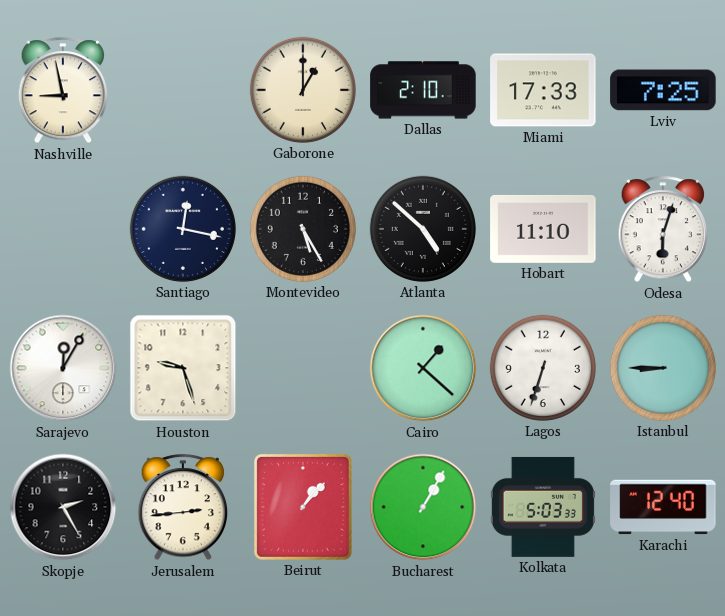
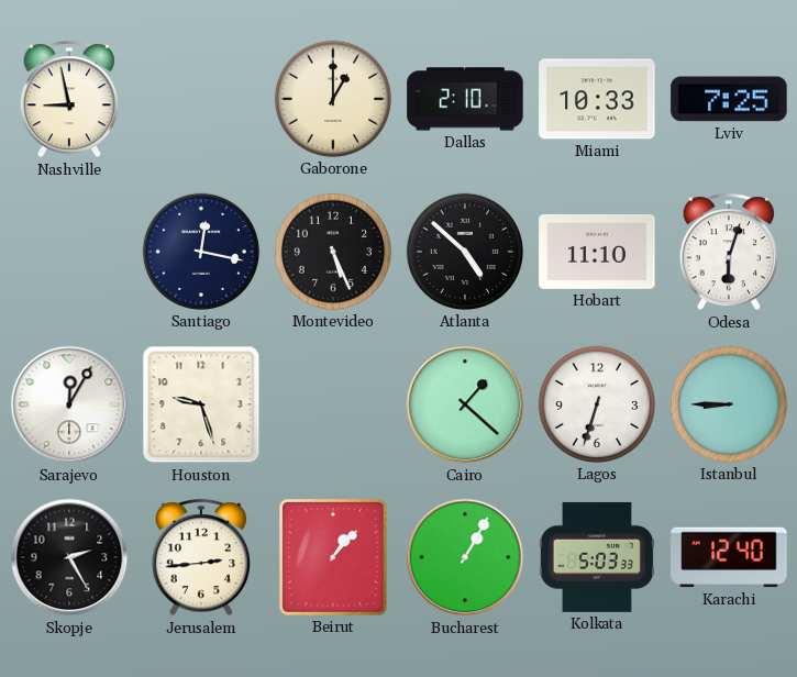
Miami: 17:33 -> 10:33 (597, 99)
Montevideo: 5:25 -> 5:26 (333, 252)
